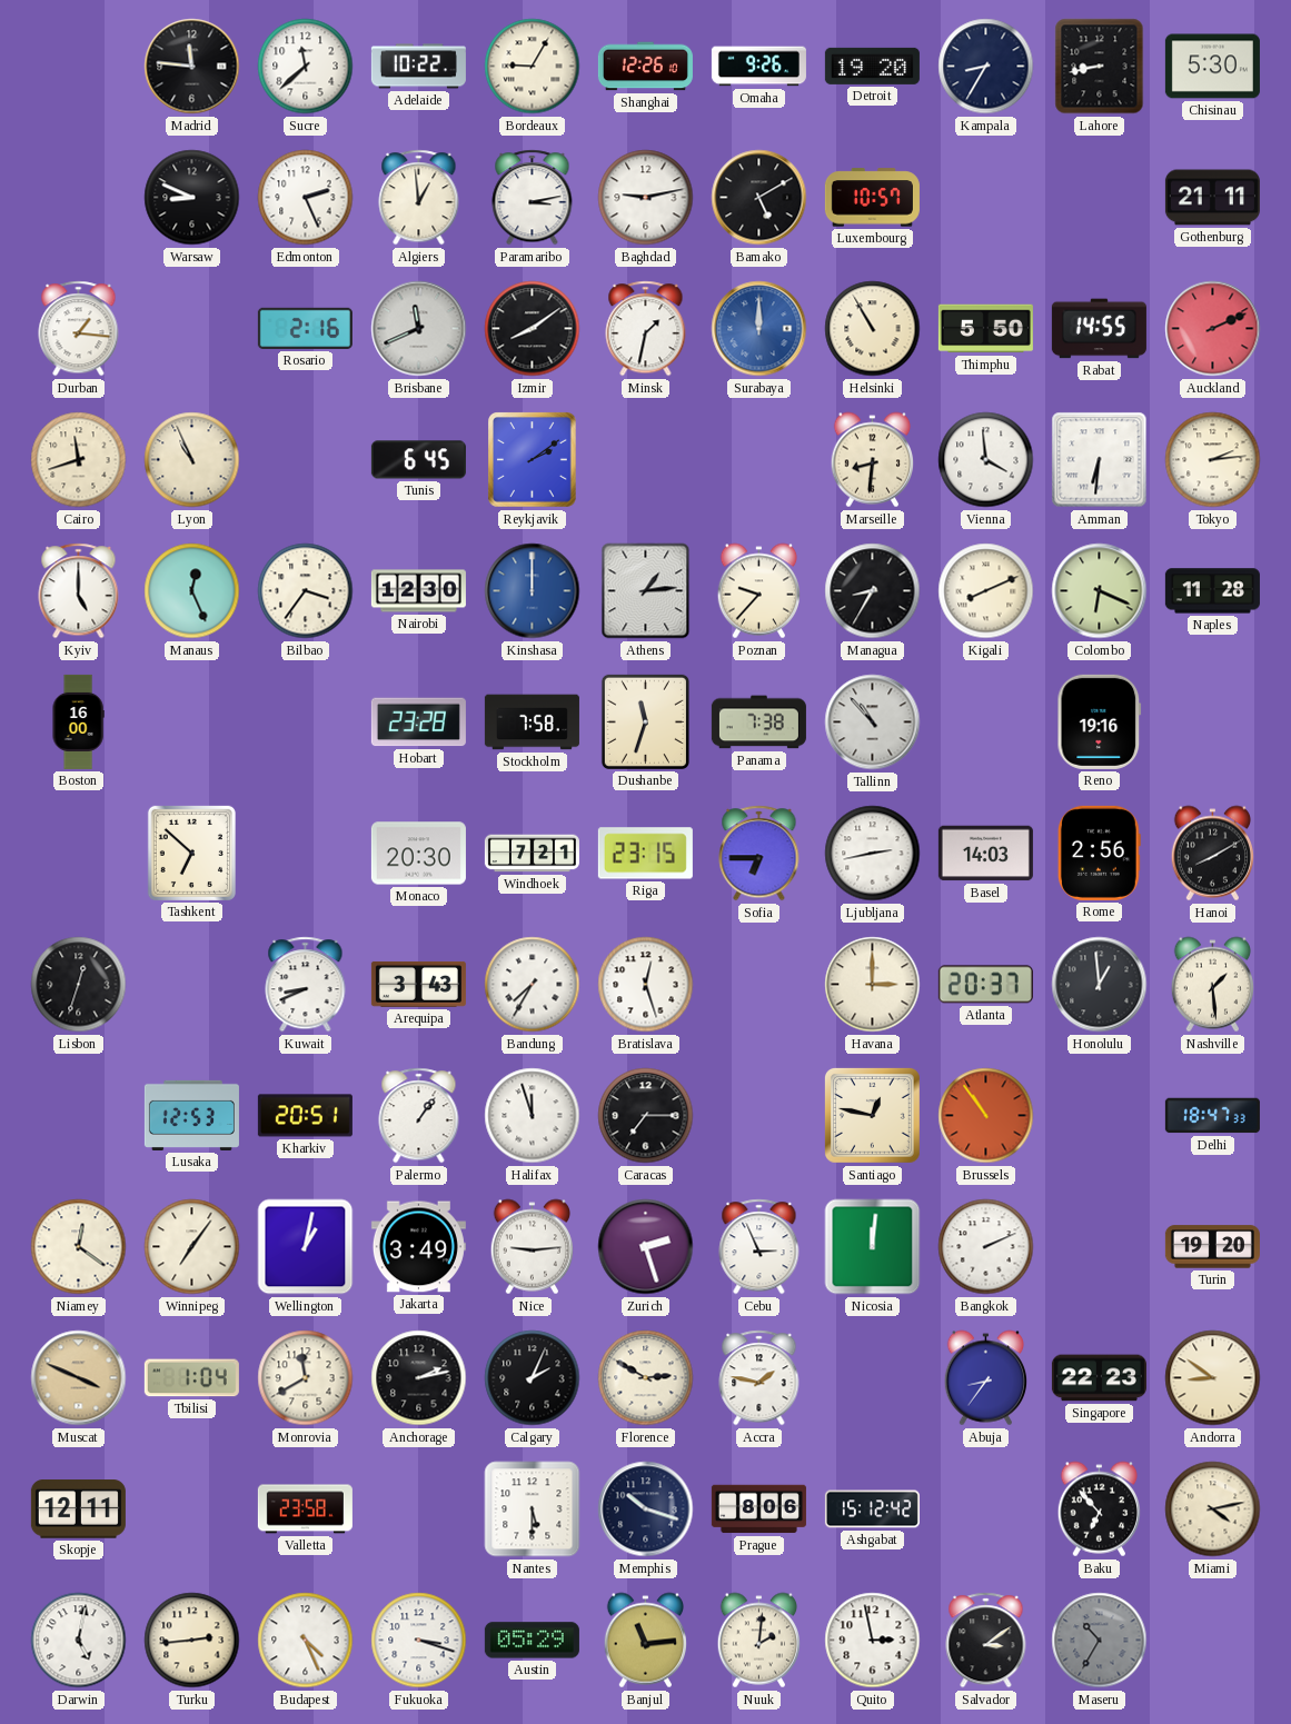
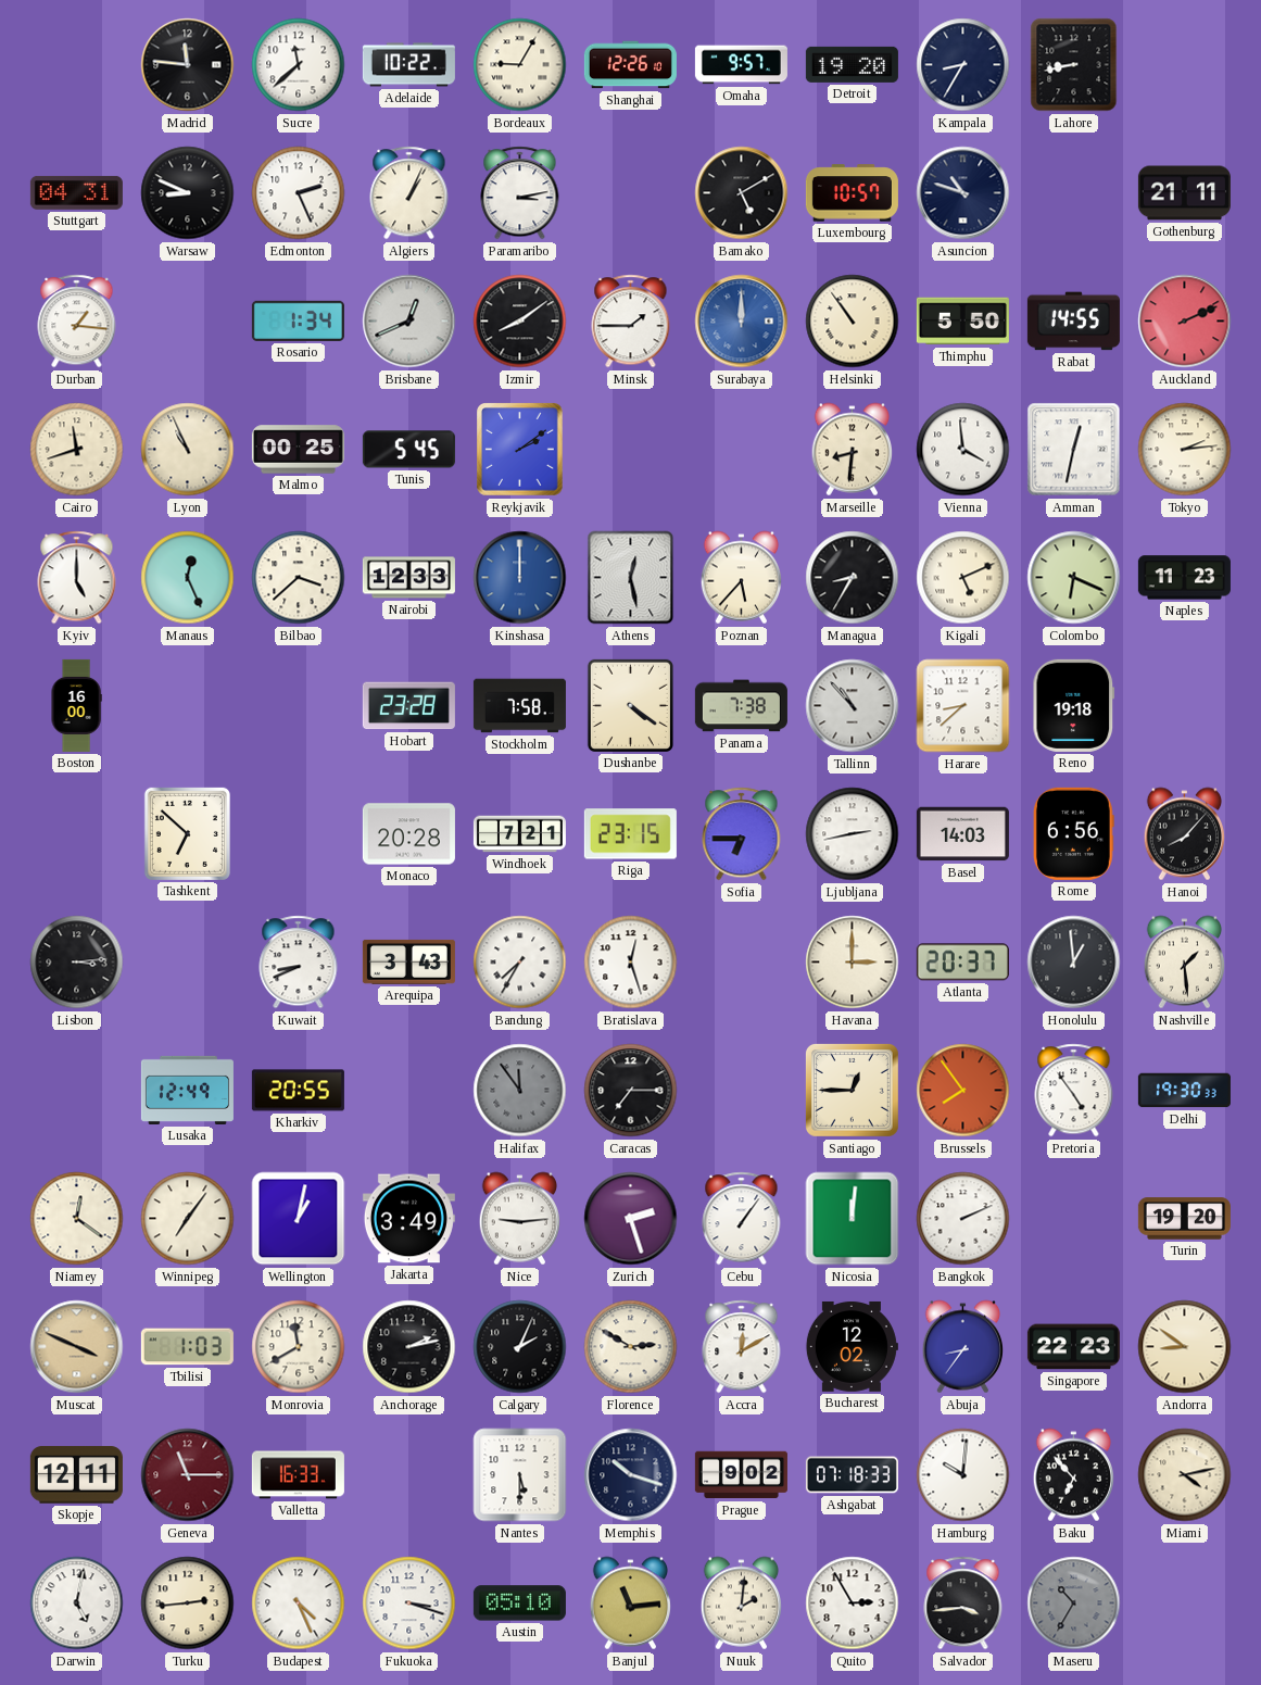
Omaha: 9:26 -> 9:57 (741, 65)
Chisinau: 5:30 -> none (1212, 67)
Stuttgart: none -> 04:31 (76, 192)
Algiers: 12:59 -> 1:04 (409, 193)
Baghdad: 9:13 -> none (646, 198)
Asuncion: none -> 10:48 (963, 193)
Rosario: 2:16 -> 1:34 (298, 320)
Brisbane: 11:41 -> 12:41 (409, 322)
Minsk: 1:32 -> 1:45 (631, 322)
Helsinki: 10:55 -> 10:54 (853, 322)
Malmo: none -> 00:25 (298, 450)
Tunis: 6:45 -> 5:45 (408, 450)
Amman: 6:31 -> 12:32 (1074, 450)
Bilbao: 3:36 -> 3:38 (299, 578)
Nairobi: 12:30 -> 12:33 (408, 578)
Athens: 1:14 -> 12:28 (631, 578)
Poznan: 9:37 -> 5:37 (741, 578)
Kigali: 8:11 -> 5:11 (963, 578)
Naples: 11:28 -> 11:23 (1184, 578)
Dushanbe: 11:33 -> 4:21 (630, 705)
Harare: none -> 8:38 (963, 706)
Reno: 19:16 -> 19:18 (1074, 705)
Monaco: 20:30 -> 20:28 (408, 834)
Rome: 2:56 -> 6:56 (1073, 833)
Hanoi: 8:10 -> 8:07 (1184, 834)
Lisbon: 12:33 -> 3:14 (77, 963)
Lusaka: 12:53 -> 12:49 (187, 1090)
Kharkiv: 20:51 -> 20:55 (298, 1091)
Palermo: 1:06 -> none (419, 1116)
Halifax: 11:57 -> 11:54 (520, 1091)
Halifax dial: white -> grey (520, 1091)
Santiago: 12:47 -> 12:45 (852, 1090)
Brussels: 10:54 -> 7:54 (963, 1091)
Pretoria: none -> 4:54 (1074, 1091)
Delhi: 18:47 -> 19:30 (1184, 1091)
Cebu: 2:56 -> 1:06 (742, 1219)
Tbilisi: 1:04 -> 1:03 (187, 1347)
Accra: 1:47 -> 12:10 (742, 1347)
Bucharest: none -> 12:02 (852, 1346)
Geneva: none -> 11:15 (188, 1475)
Valletta: 23:58 -> 16:33 (298, 1475)
Prague: 8:06 -> 9:02 (741, 1475)
Ashgabat: 15:12 -> 07:18 (852, 1475)
Hamburg: none -> 10:01 (963, 1475)
Austin: 05:29 -> 05:10 (519, 1604)
Quito: 2:58 -> 2:55 (853, 1604)
Salvador: 3:09 -> 3:44 (963, 1604)
